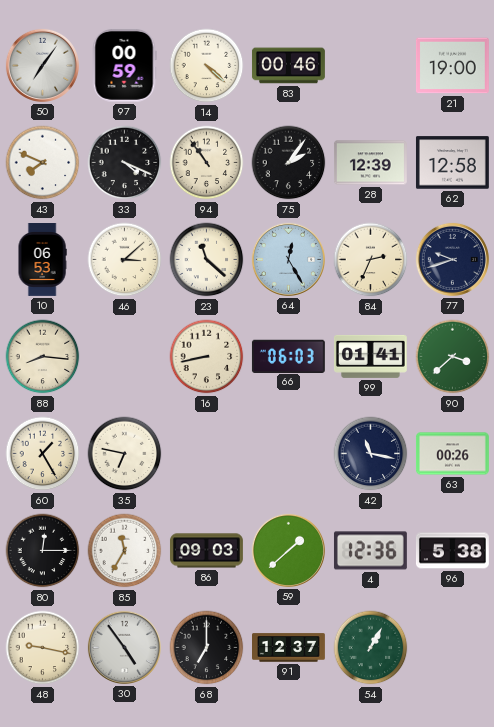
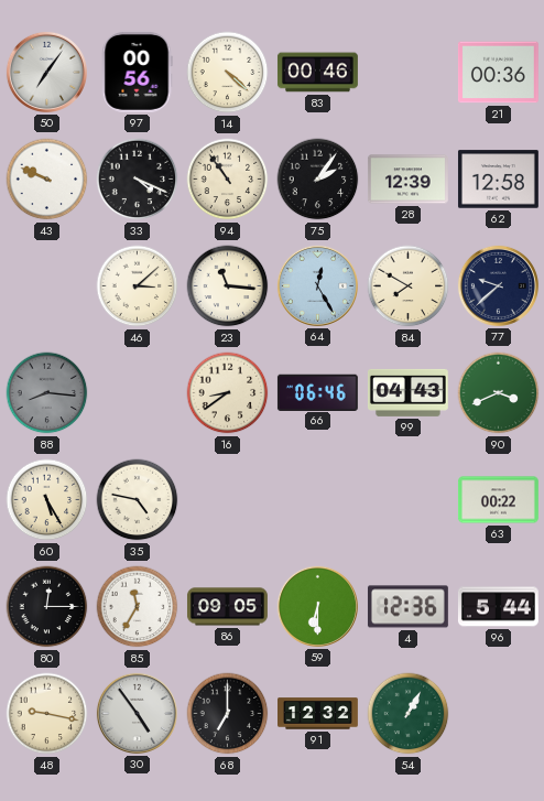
97: 00:59 -> 00:56 (137, 72)
21: 19:00 -> 00:36 (498, 73)
43: 7:49 -> 9:49 (47, 180)
10: 06:53 -> none (42, 260)
23: 11:22 -> 11:16 (228, 286)
84: 2:34 -> 7:50 (409, 286)
77: 9:42 -> 9:38 (498, 285)
88 dial: cream -> grey (47, 393)
16: 8:43 -> 8:39 (228, 393)
66: 06:03 -> 06:46 (317, 392)
99: 01:41 -> 04:43 (407, 392)
90: 3:38 -> 3:41 (499, 393)
60: 1:25 -> 5:25 (47, 500)
35: 6:47 -> 4:47 (138, 500)
42: 11:17 -> none (371, 454)
63: 00:26 -> 00:22 (498, 500)
86: 09:03 -> 09:05 (227, 607)
59: 1:38 -> 6:30 (317, 606)
96: 5:38 -> 5:44 (498, 607)
91: 12:37 -> 12:32 (318, 714)
